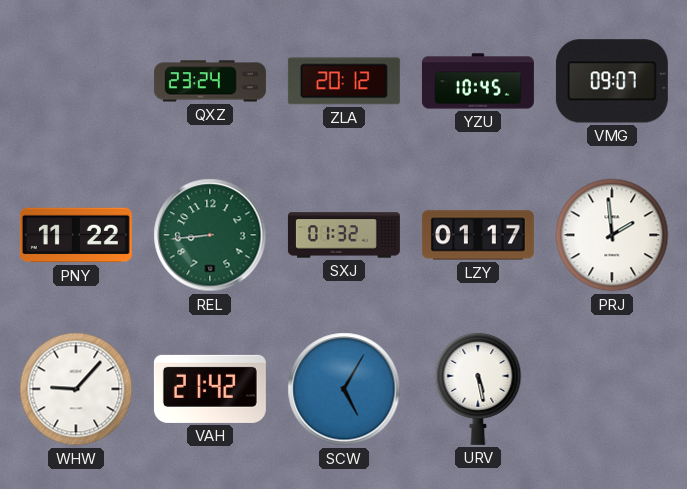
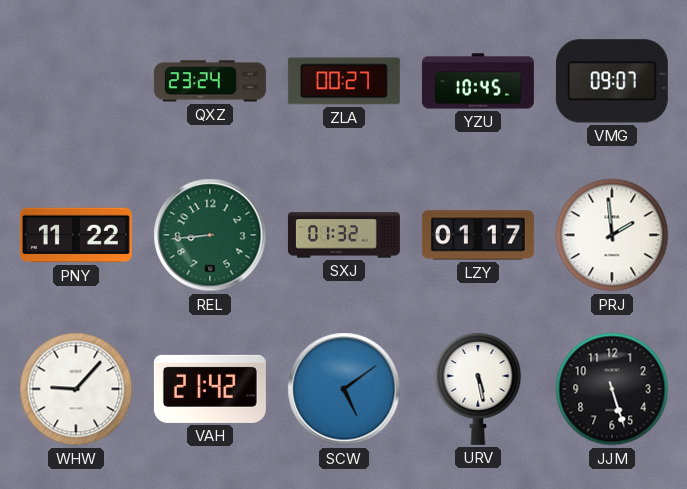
ZLA: 20:12 -> 00:27 (344, 81)
SCW: 5:05 -> 5:09 (344, 389)
JJM: none -> 5:27 (612, 389)
